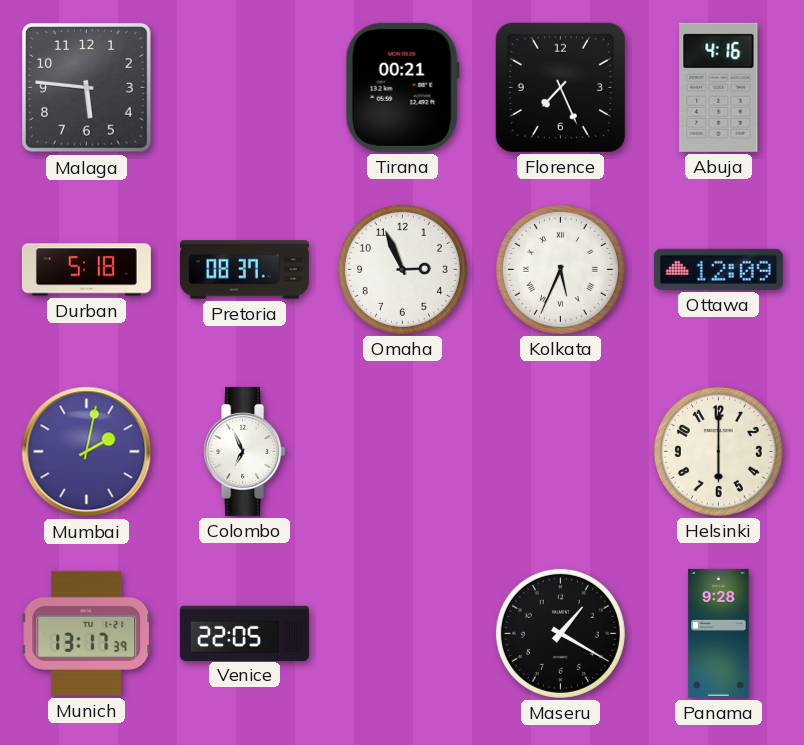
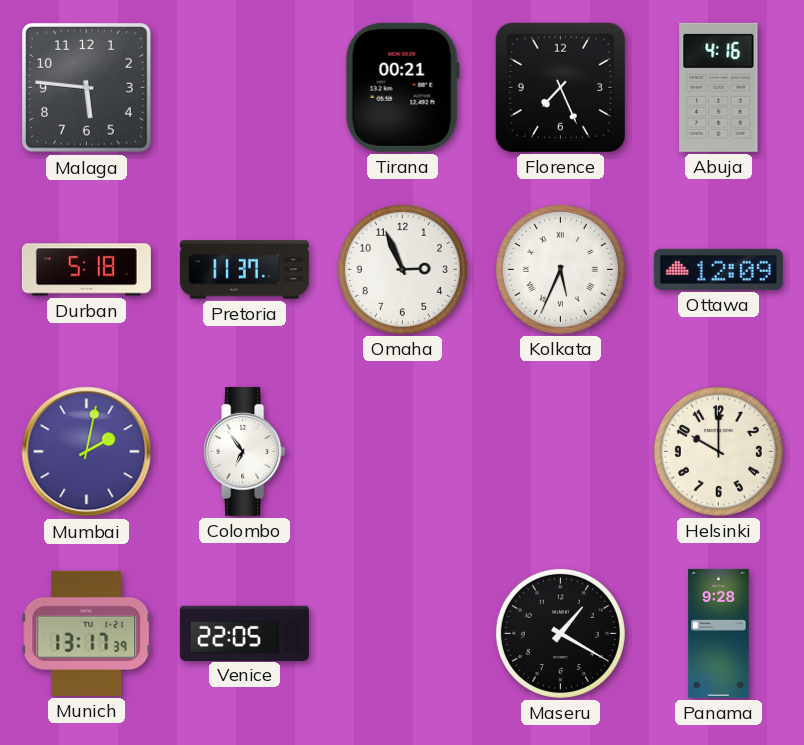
Pretoria: 08:37 -> 11:37 (244, 270)
Colombo: 6:56 -> 6:54 (245, 451)
Helsinki: 6:00 -> 10:00 (718, 451)
